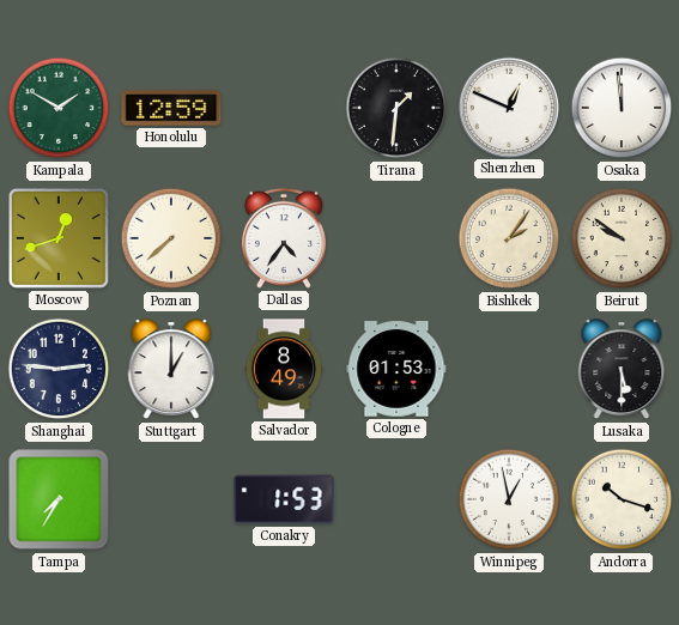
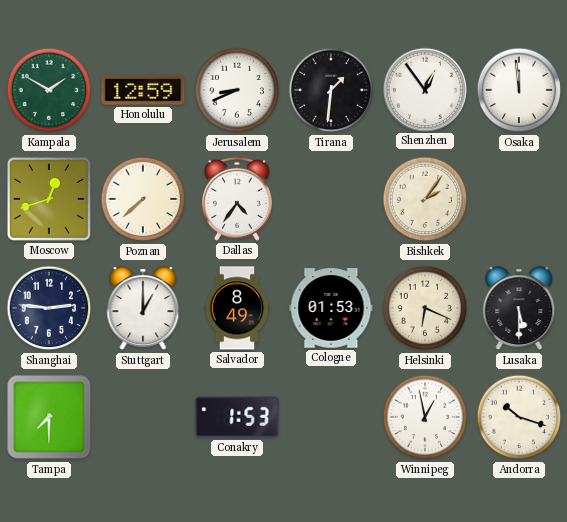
Jerusalem: none -> 8:41 (237, 90)
Shenzhen: 12:49 -> 12:54 (424, 89)
Beirut: 9:51 -> none (622, 238)
Helsinki: none -> 6:19 (425, 308)
Tampa: 7:35 -> 7:30 (49, 417)
